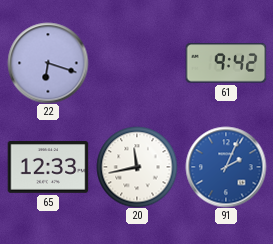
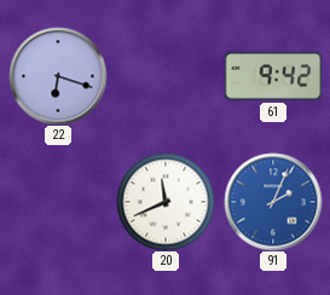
65: 12:33 -> none (48, 168)
20: 11:43 -> 11:41 (166, 202)
